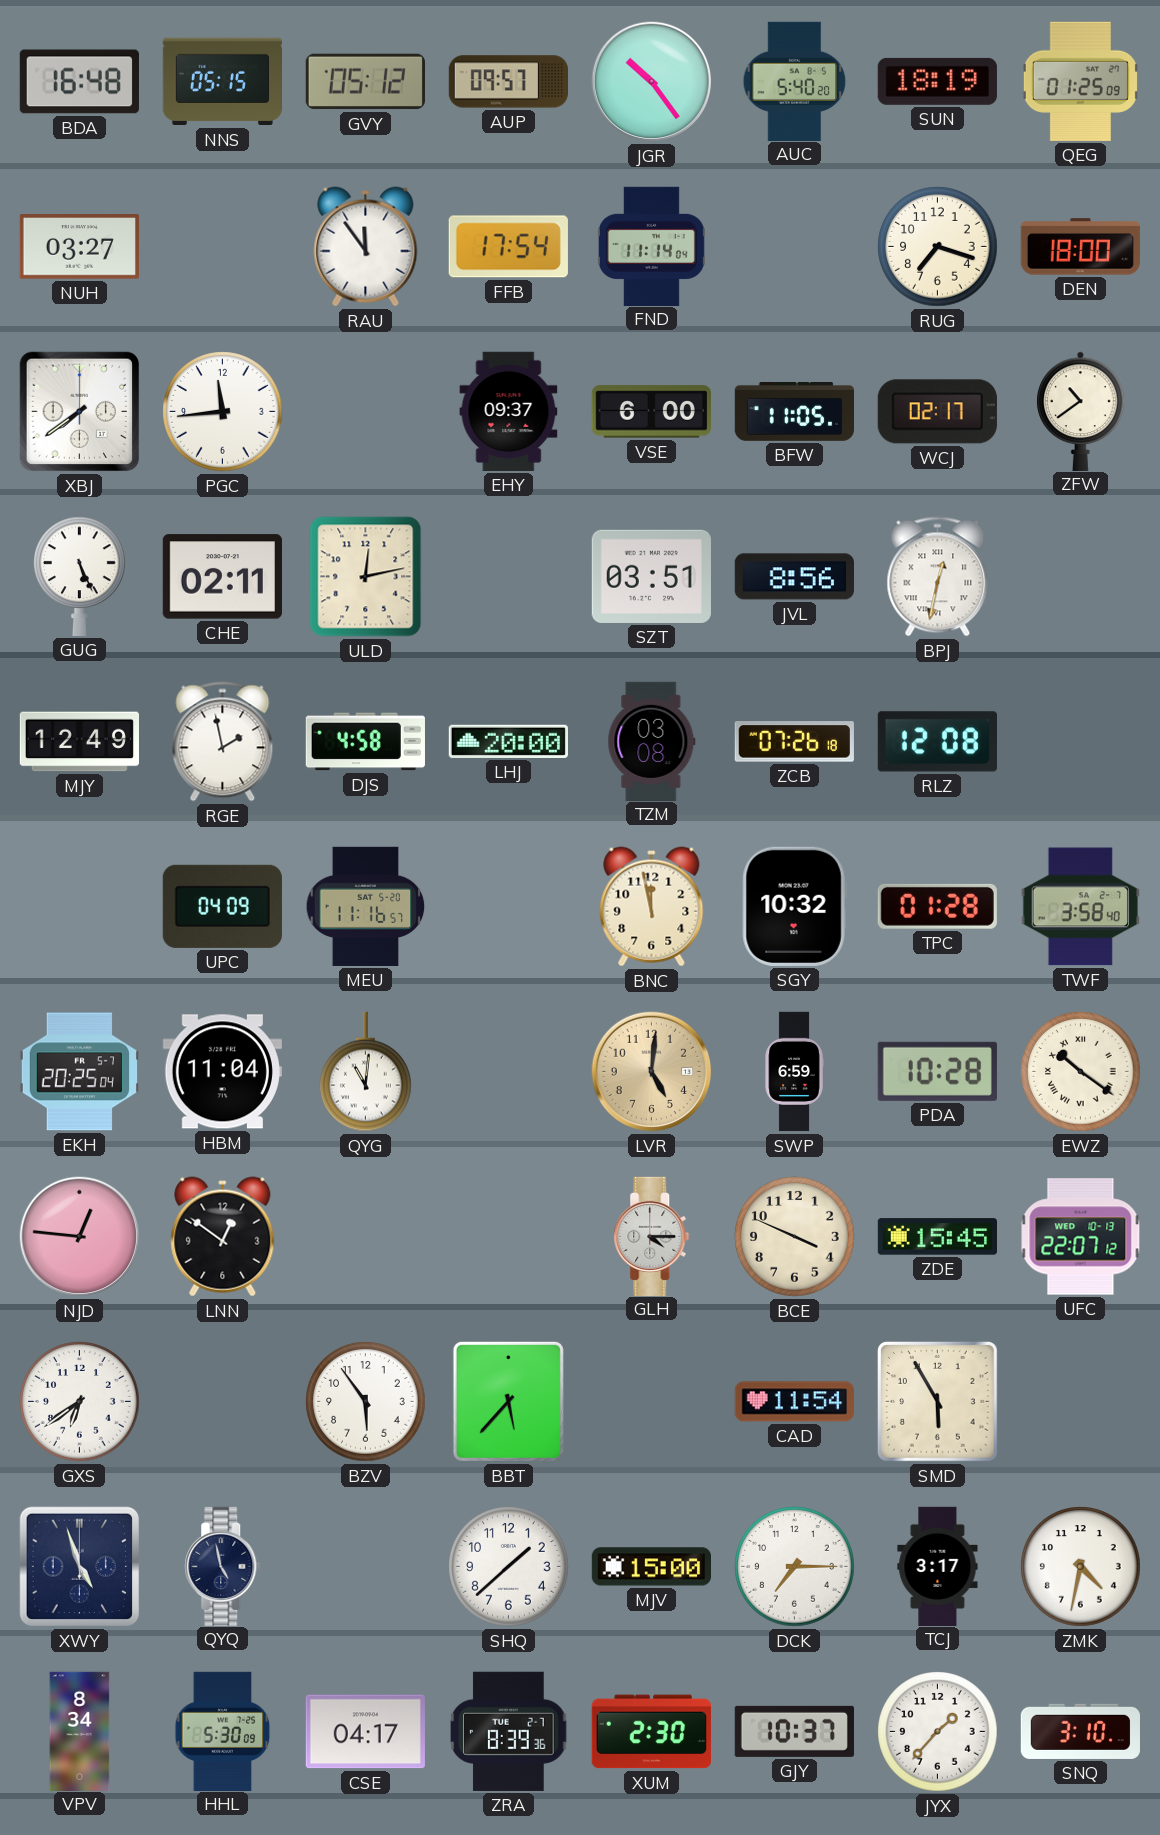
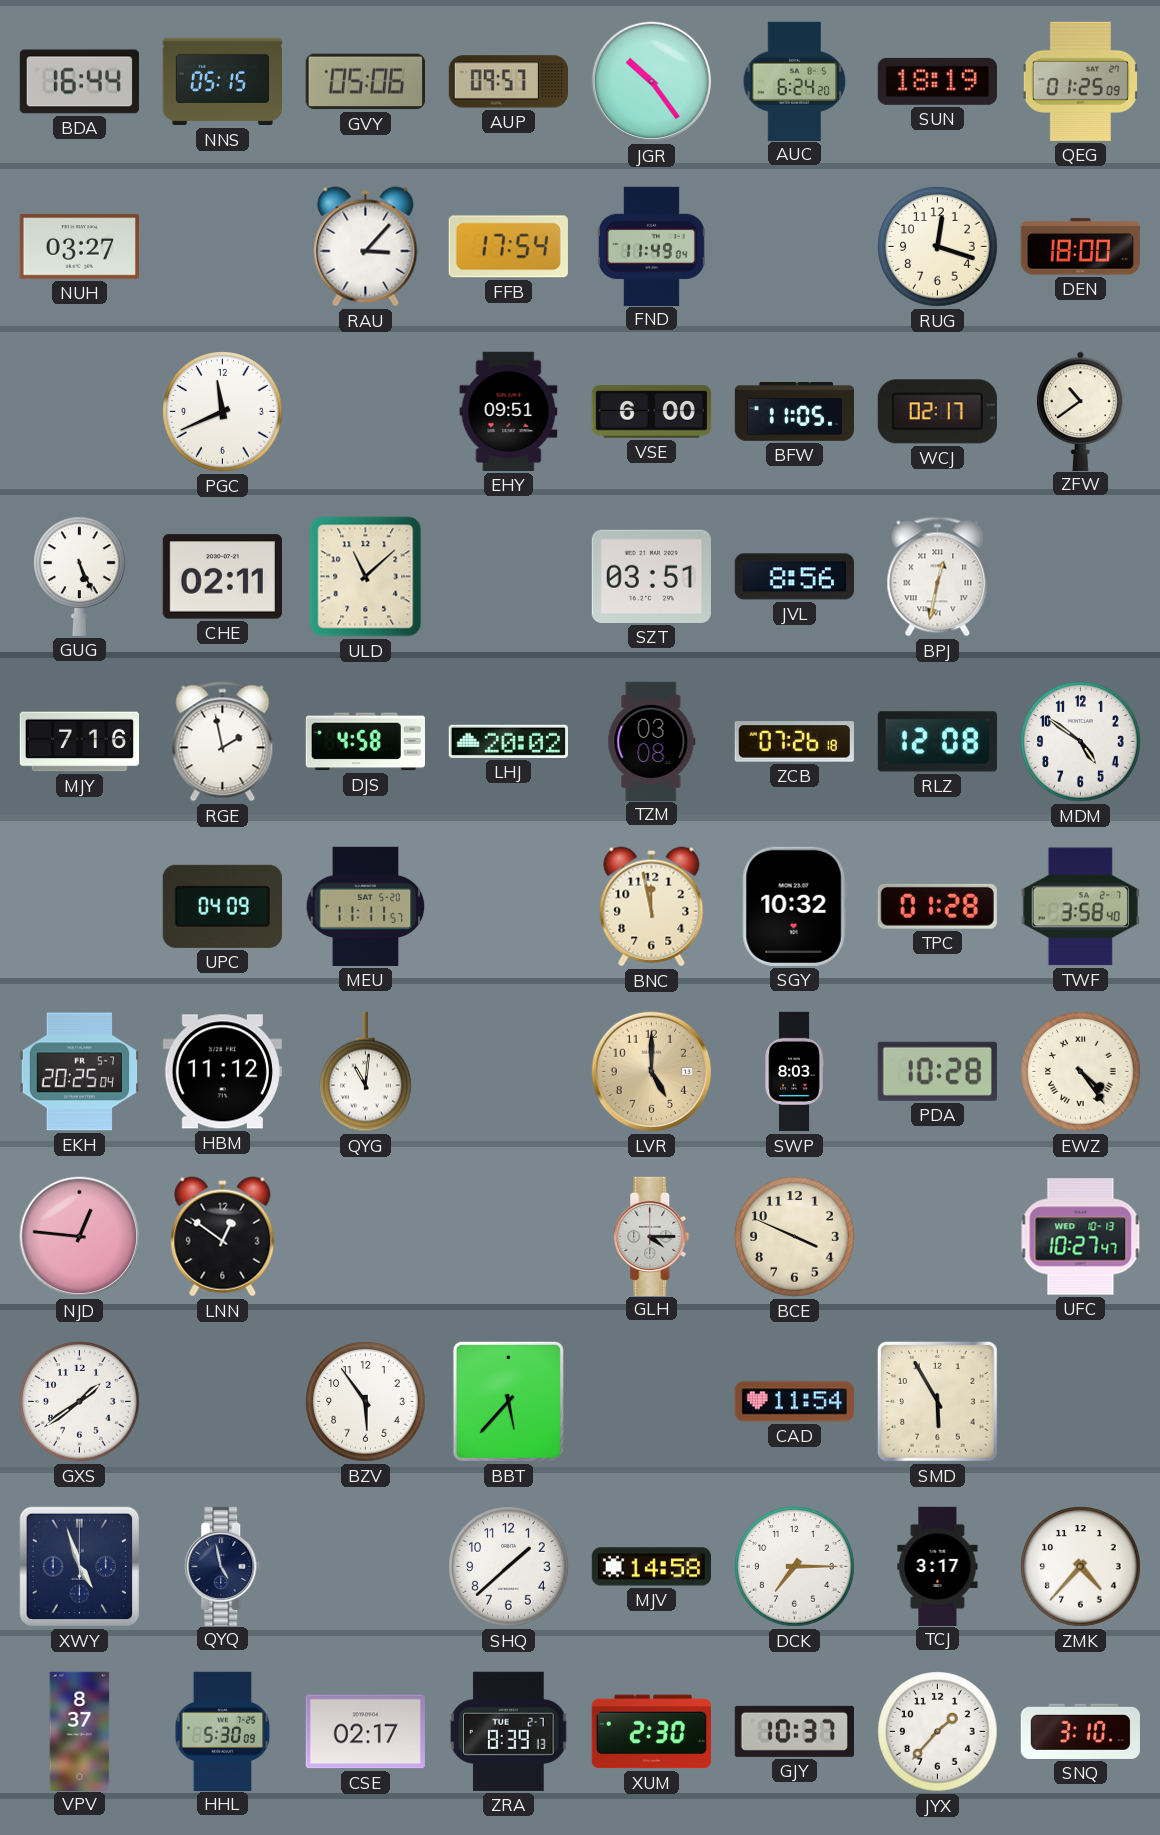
BDA: 16:48 -> 16:44 (79, 82)
GVY: 05:12 -> 05:06 (365, 82)
AUC: 5:40 -> 6:24 (795, 81)
RAU: 11:54 -> 3:07 (366, 247)
FND: 11:14 -> 11:49 (651, 246)
RUG: 7:18 -> 12:18 (938, 247)
XBJ: 7:39 -> none (80, 412)
PGC: 11:44 -> 11:41 (223, 412)
EHY: 09:37 -> 09:51 (509, 411)
ULD: 12:13 -> 11:08 (366, 577)
MJY: 12:49 -> 7:16 (79, 742)
LHJ: 20:00 -> 20:02 (508, 741)
MDM: none -> 4:51 (1081, 742)
MEU: 11:16 -> 11:11 (366, 906)
HBM: 11:04 -> 11:12 (222, 1072)
LVR: 5:01 -> 5:00 (652, 1072)
SWP: 6:59 -> 8:03 (794, 1072)
EWZ: 10:21 -> 4:24 (1081, 1072)
ZDE: 15:45 -> none (937, 1237)
UFC: 22:07 -> 10:27 (1081, 1237)
GXS: 6:39 -> 1:39 (80, 1402)
MJV: 15:00 -> 14:58 (651, 1567)
ZMK: 4:32 -> 4:37 (1081, 1567)
VPV: 8:34 -> 8:37 (80, 1731)
CSE: 04:17 -> 02:17 (365, 1732)
ZRA: 8:39:36 -> 8:39:13 (509, 1731)
